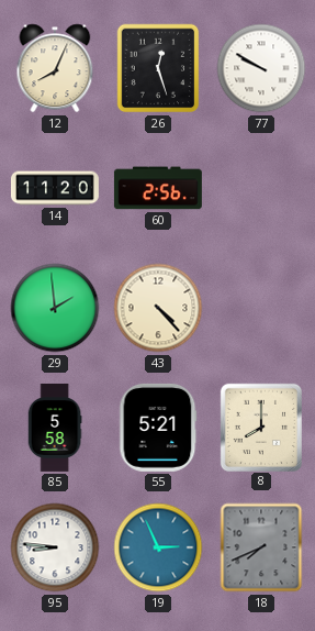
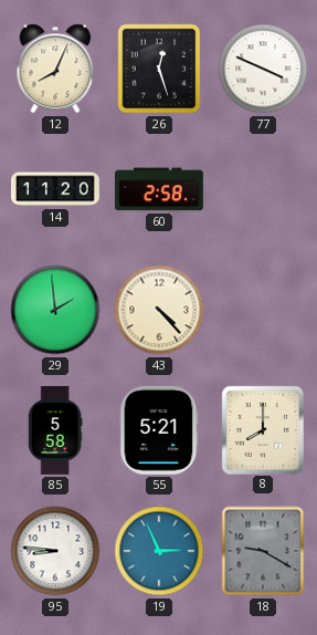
77: 9:50 -> 3:49 (263, 69)
60: 2:56 -> 2:58 (159, 189)
18: 7:41 -> 9:20 (263, 551)
